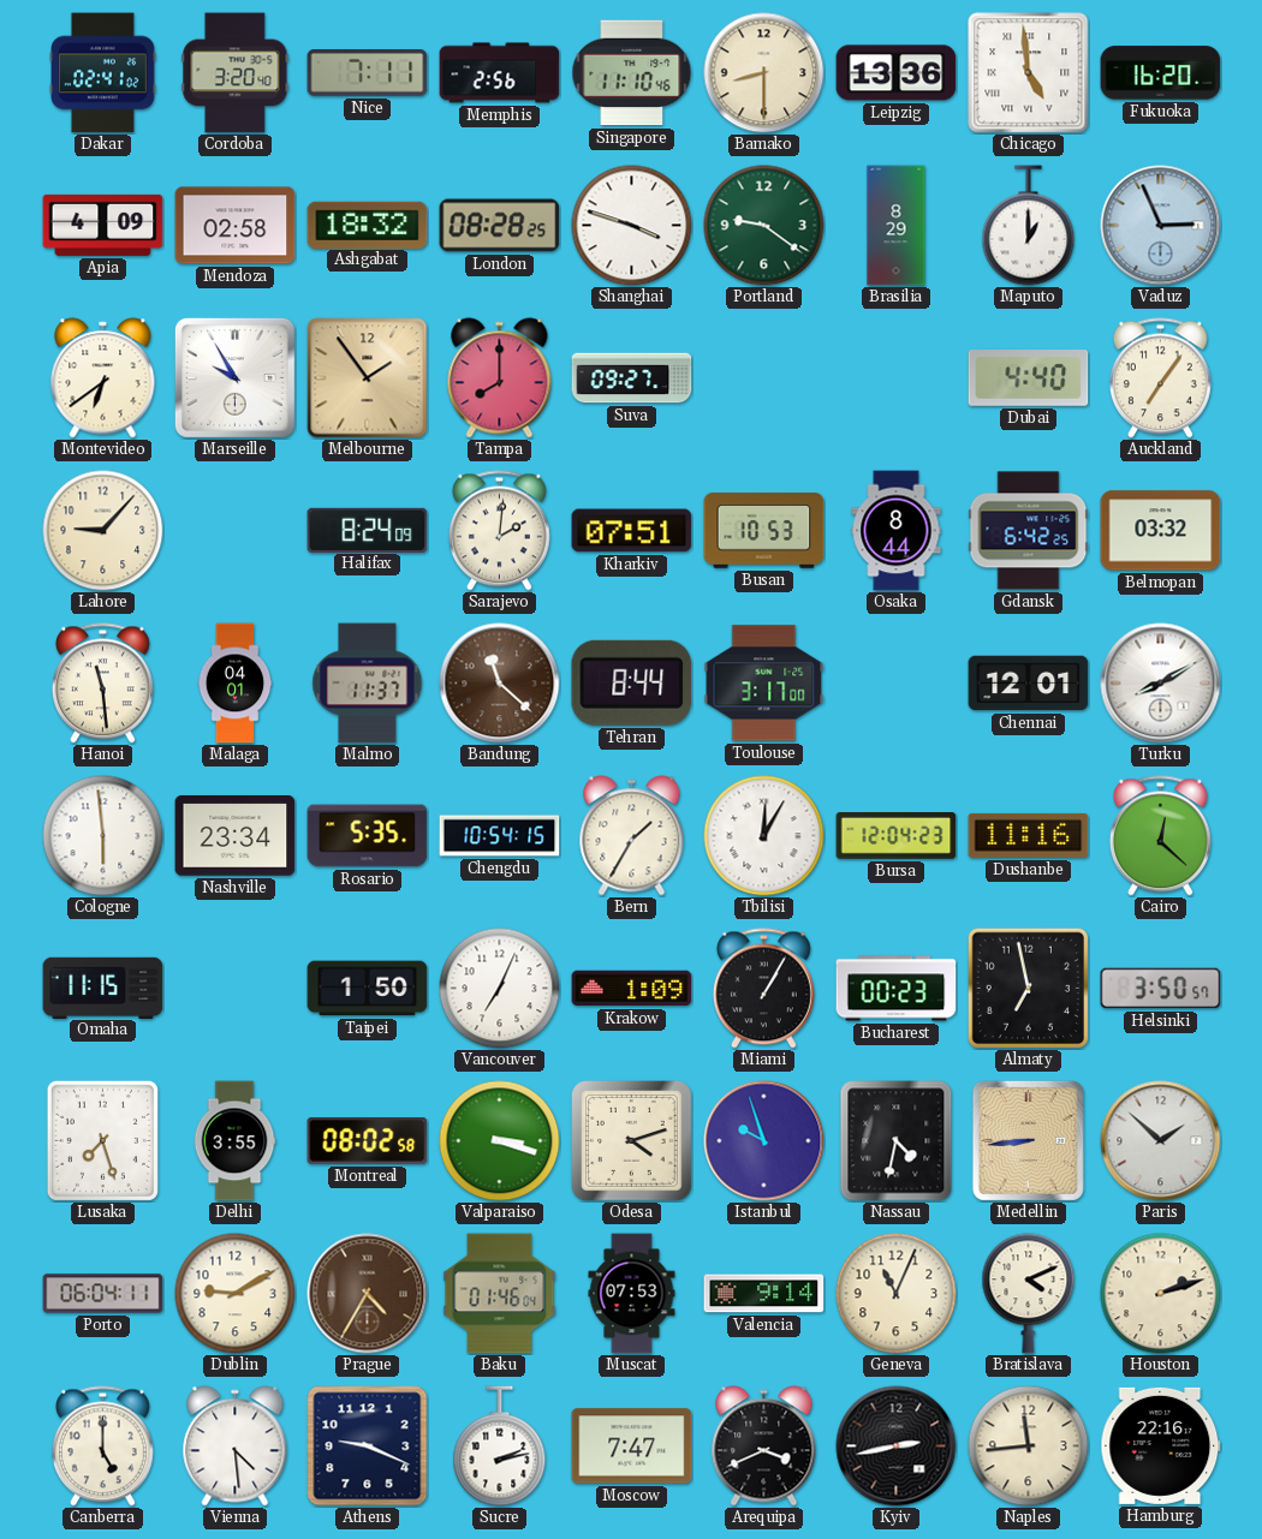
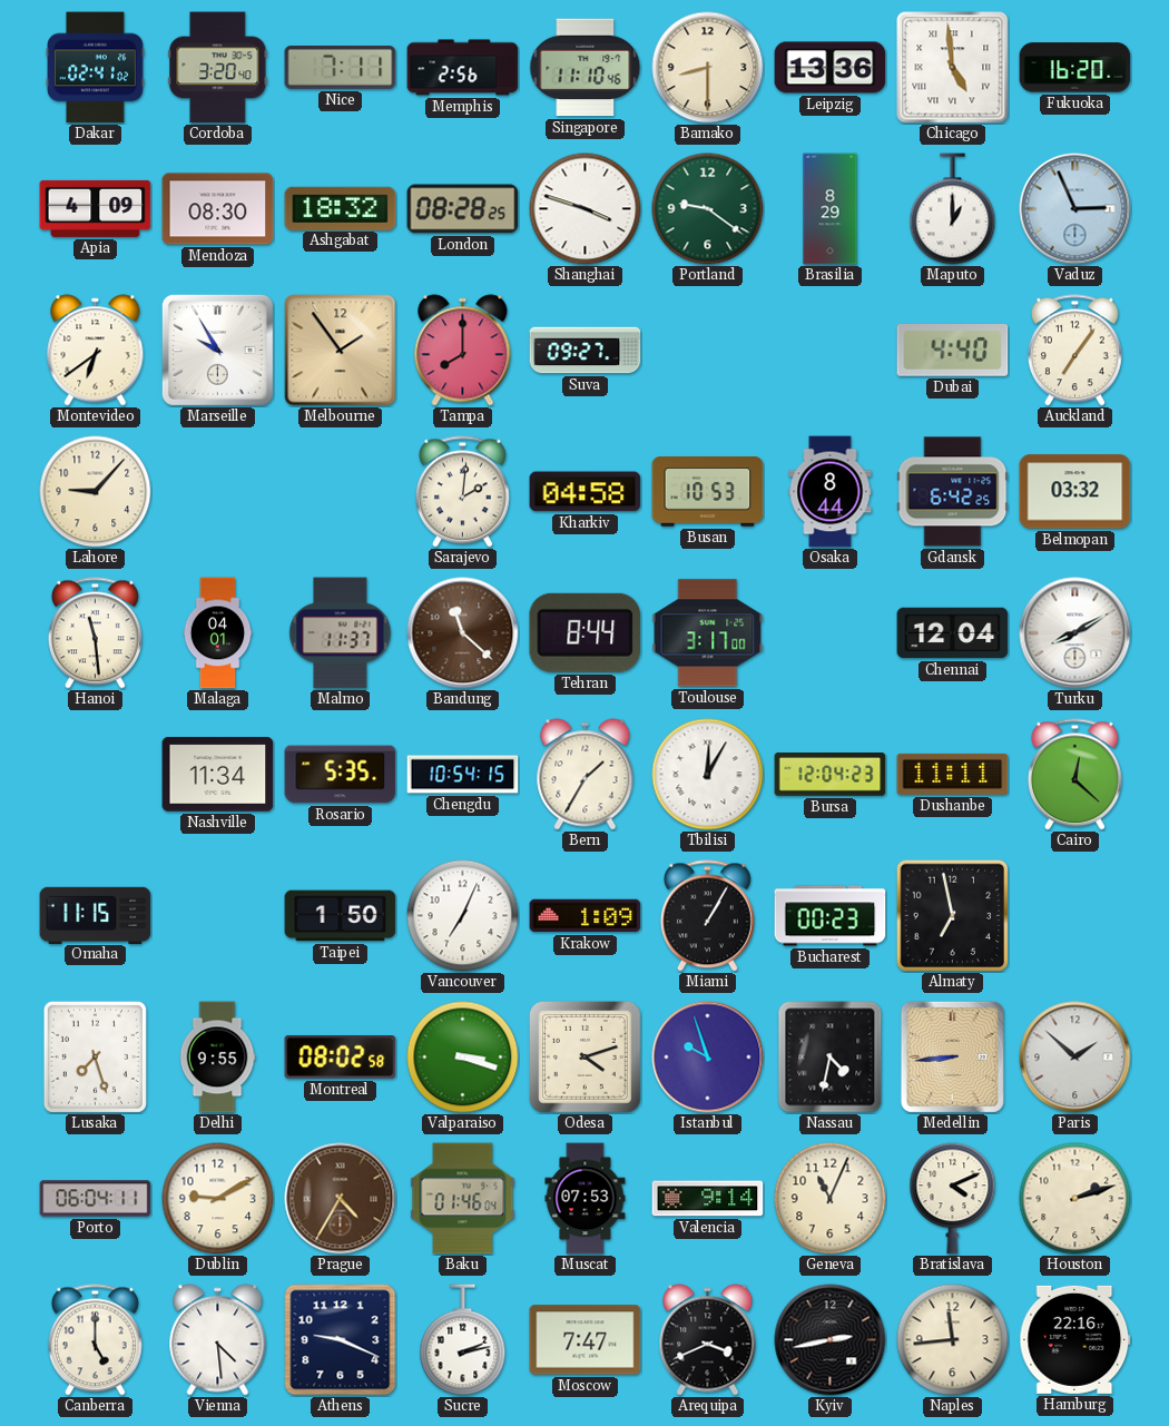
Mendoza: 02:58 -> 08:30 (218, 209)
Halifax: 8:24 -> none (368, 530)
Kharkiv: 07:51 -> 04:58 (586, 492)
Chennai: 12:01 -> 12:04 (953, 633)
Cologne: 5:59 -> none (103, 836)
Nashville: 23:34 -> 11:34 (218, 775)
Dushanbe: 11:16 -> 11:11 (953, 774)
Helsinki: 3:50 -> none (1161, 989)
Delhi: 3:55 -> 9:55 (217, 1058)
